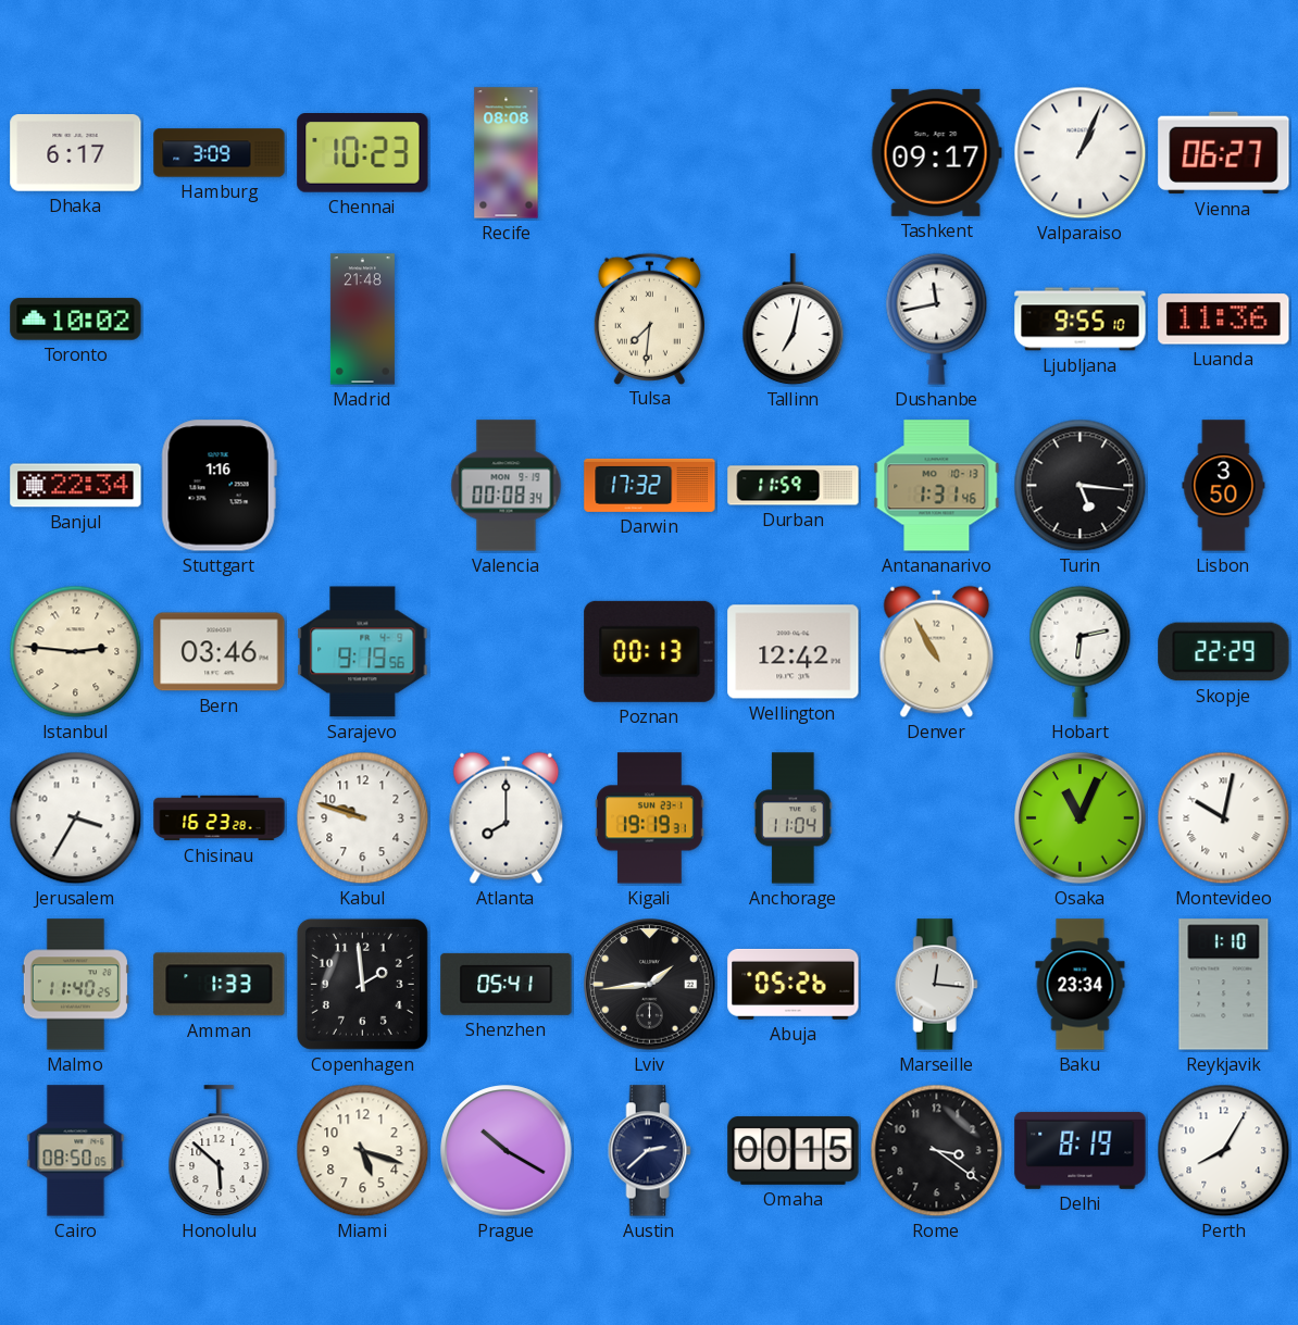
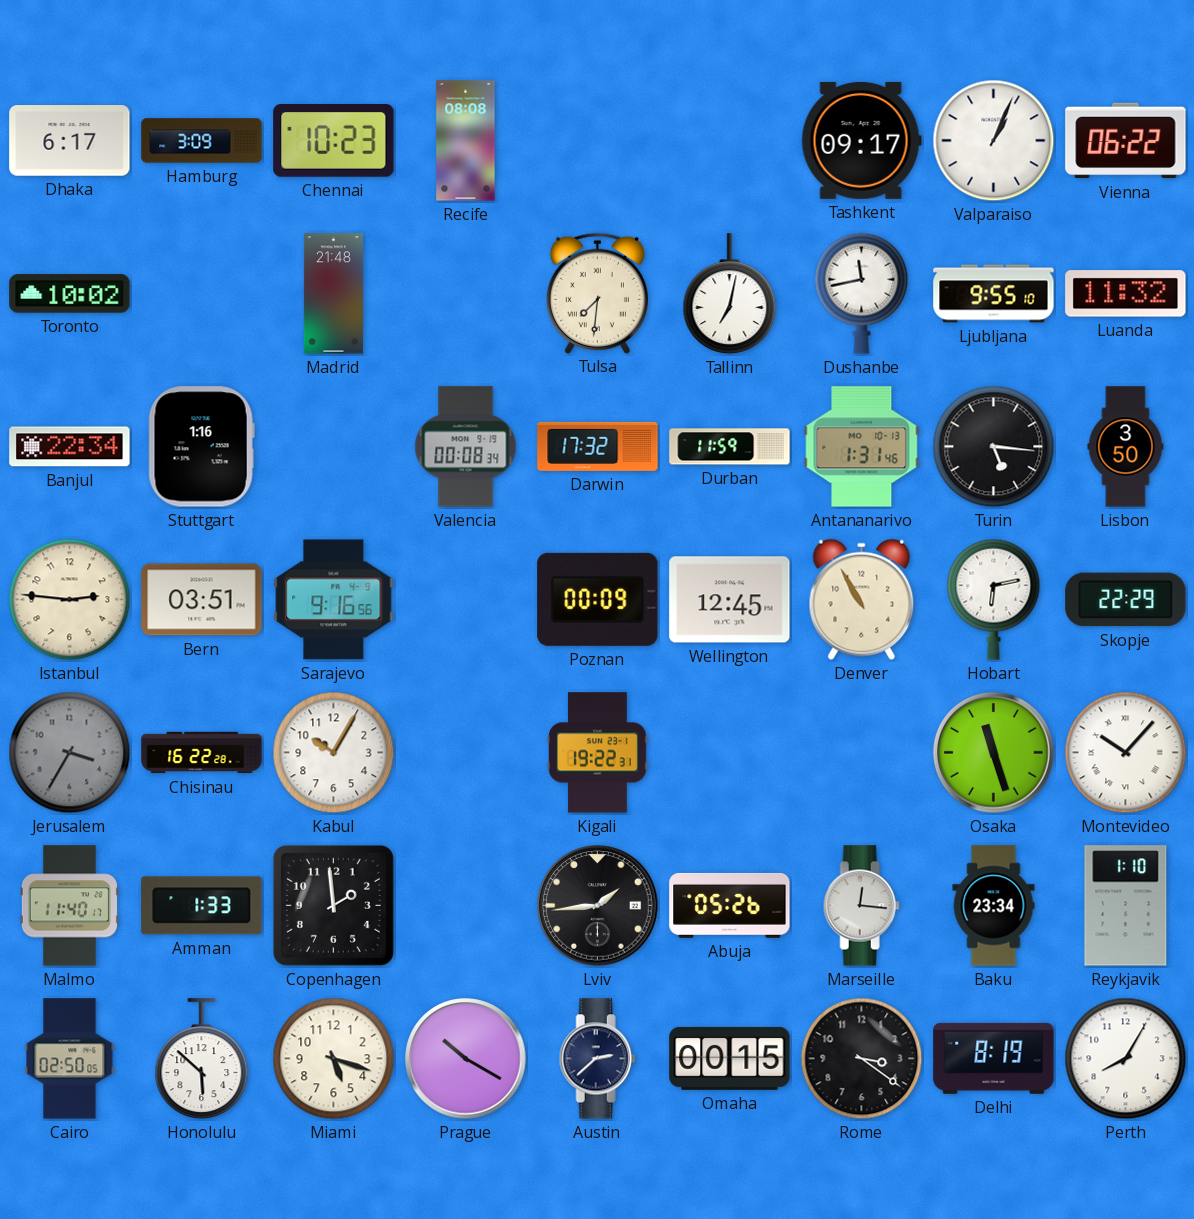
Vienna: 06:27 -> 06:22 (1126, 141)
Luanda: 11:36 -> 11:32 (1126, 294)
Bern: 03:46 -> 03:51 (202, 600)
Sarajevo: 9:19 -> 9:16 (334, 600)
Poznan: 00:13 -> 00:09 (598, 599)
Wellington: 12:42 -> 12:45 (730, 600)
Jerusalem dial: white -> grey (70, 753)
Chisinau: 16:23 -> 16:22 (202, 753)
Kabul: 9:48 -> 10:05 (334, 753)
Atlanta: 8:00 -> none (507, 818)
Kigali: 19:19 -> 19:22 (598, 753)
Anchorage: 11:04 -> none (794, 818)
Osaka: 11:04 -> 11:27 (994, 753)
Montevideo: 10:02 -> 10:07 (1126, 753)
Malmo: 11:40:25 -> 11:40:17 (69, 906)
Shenzhen: 05:41 -> none (507, 984)
Cairo: 08:50 -> 02:50 (70, 1059)
